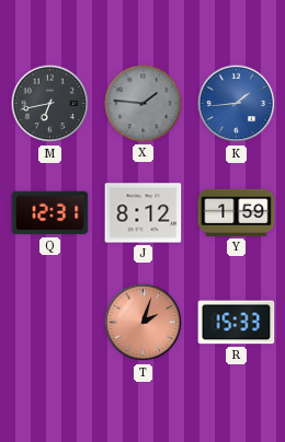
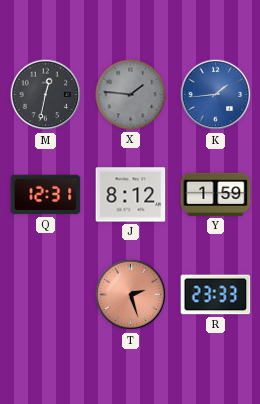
M: 6:43 -> 12:32 (46, 95)
T: 2:03 -> 2:27 (131, 295)
R: 15:33 -> 23:33 (216, 295)
